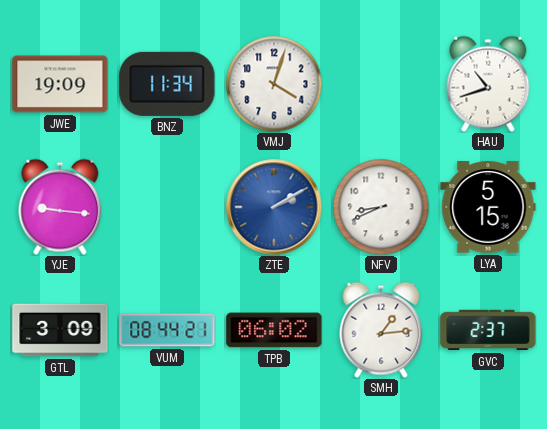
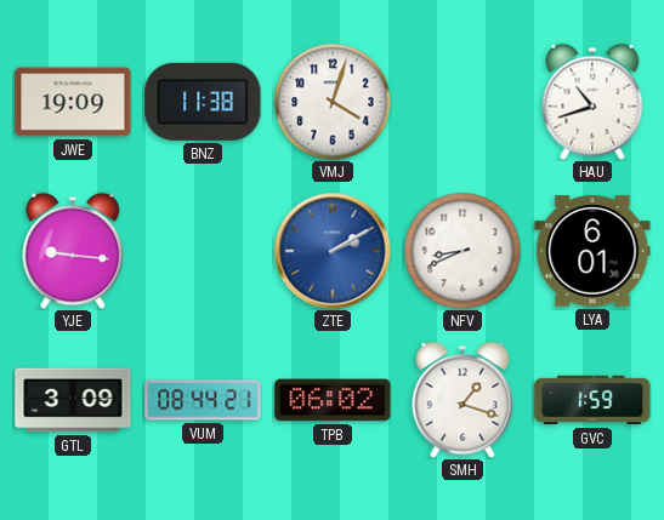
BNZ: 11:34 -> 11:38 (203, 102)
LYA: 5:15 -> 6:01 (592, 251)
SMH: 1:14 -> 1:18 (462, 400)
GVC: 2:37 -> 1:59 (592, 400)
